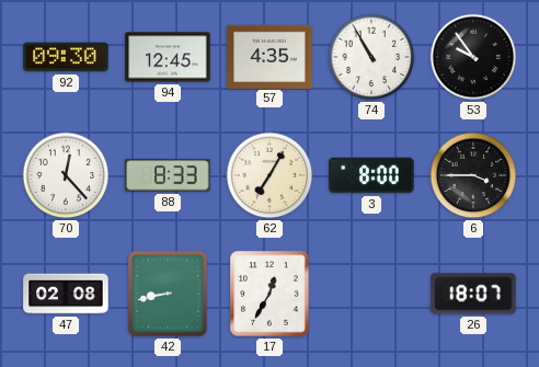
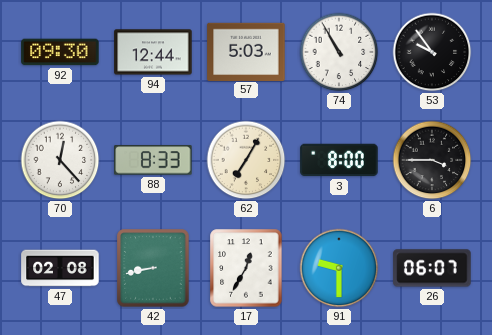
94: 12:45 -> 12:44 (153, 52)
57: 4:35 -> 5:03 (246, 51)
91: none -> 9:30 (339, 268)
26: 18:07 -> 06:07 (432, 268)
